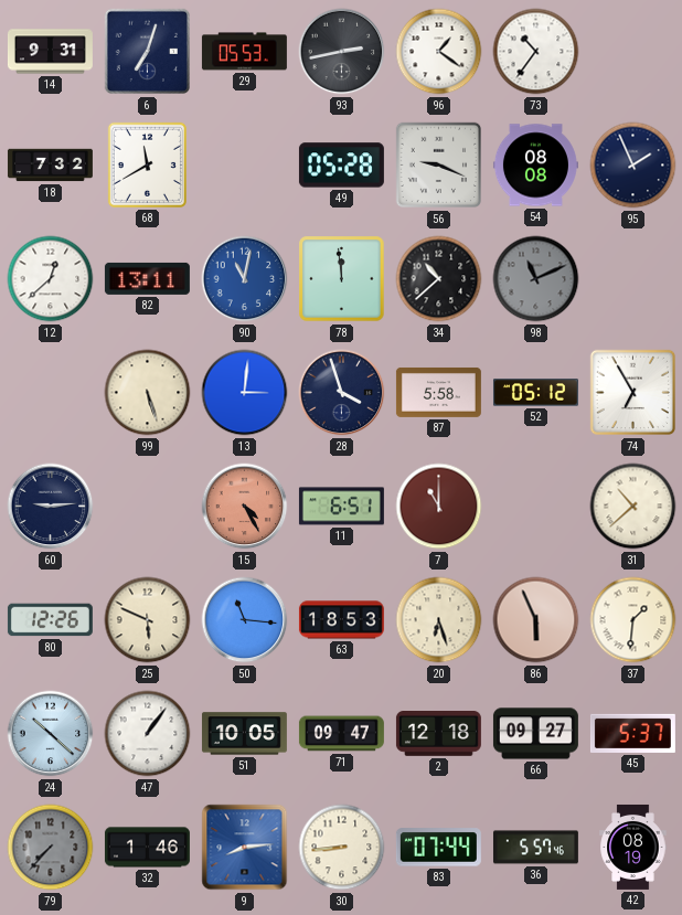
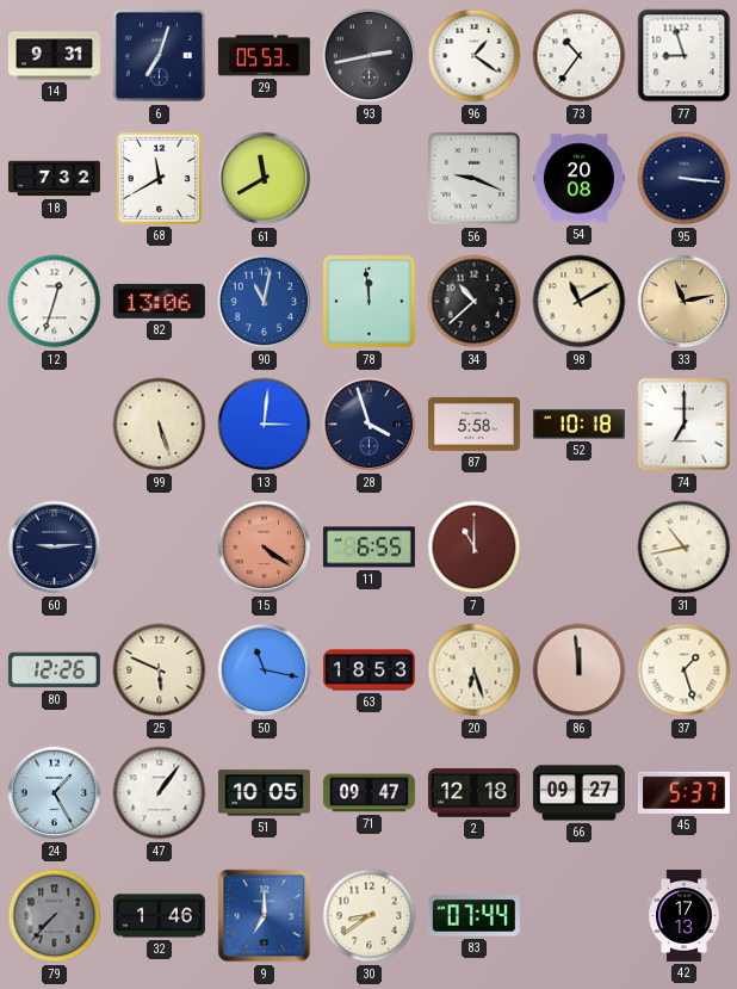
77: none -> 8:57 (685, 56)
61: none -> 11:40 (265, 179)
49: 05:28 -> none (341, 166)
54: 08:08 -> 20:08 (578, 179)
95: 1:56 -> 3:16 (685, 179)
12: 12:38 -> 12:33 (55, 302)
82: 13:11 -> 13:06 (159, 301)
98: 11:11 -> 11:10 (580, 302)
98 dial: grey -> cream (580, 302)
33: none -> 11:13 (685, 302)
52: 05:12 -> 10:18 (578, 425)
74: 6:55 -> 7:00 (685, 425)
15: 4:25 -> 4:21 (265, 548)
11: 6:51 -> 6:55 (368, 548)
31: 10:38 -> 10:43 (685, 548)
50: 11:16 -> 11:17 (265, 670)
86: 5:56 -> 11:59 (580, 670)
37: 1:31 -> 1:27 (685, 670)
24: 10:22 -> 1:25 (55, 793)
9: 8:14 -> 7:00 (265, 916)
30: 8:44 -> 8:39 (370, 916)
36: 5:57 -> none (535, 848)
42: 08:19 -> 17:13 (685, 915)
